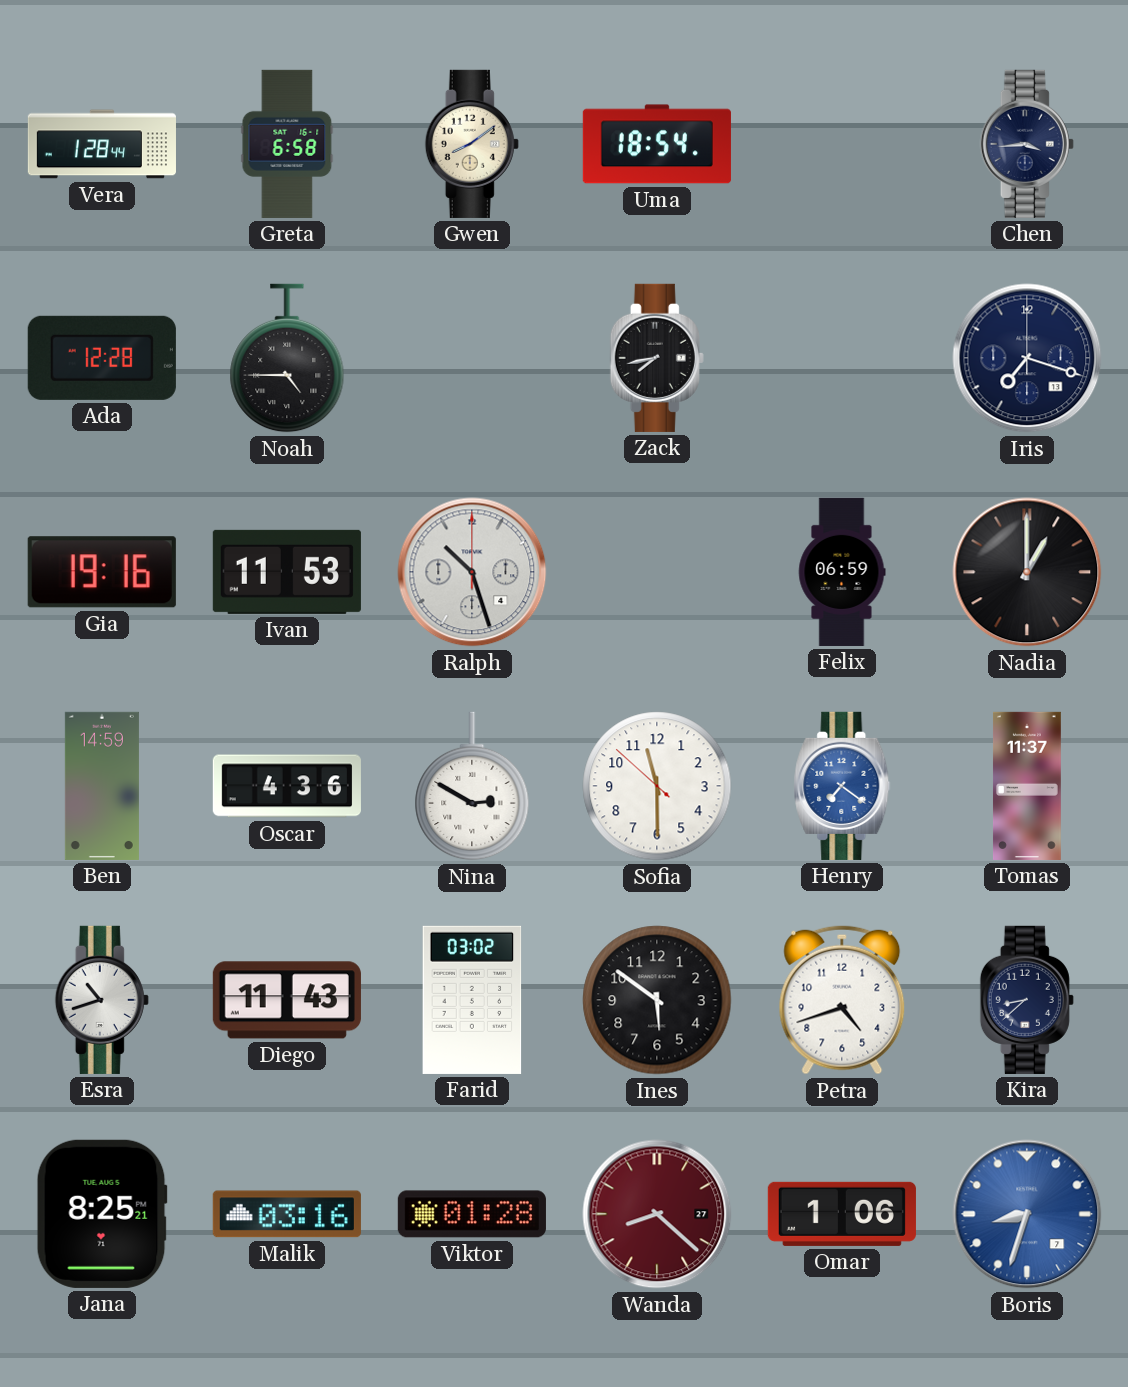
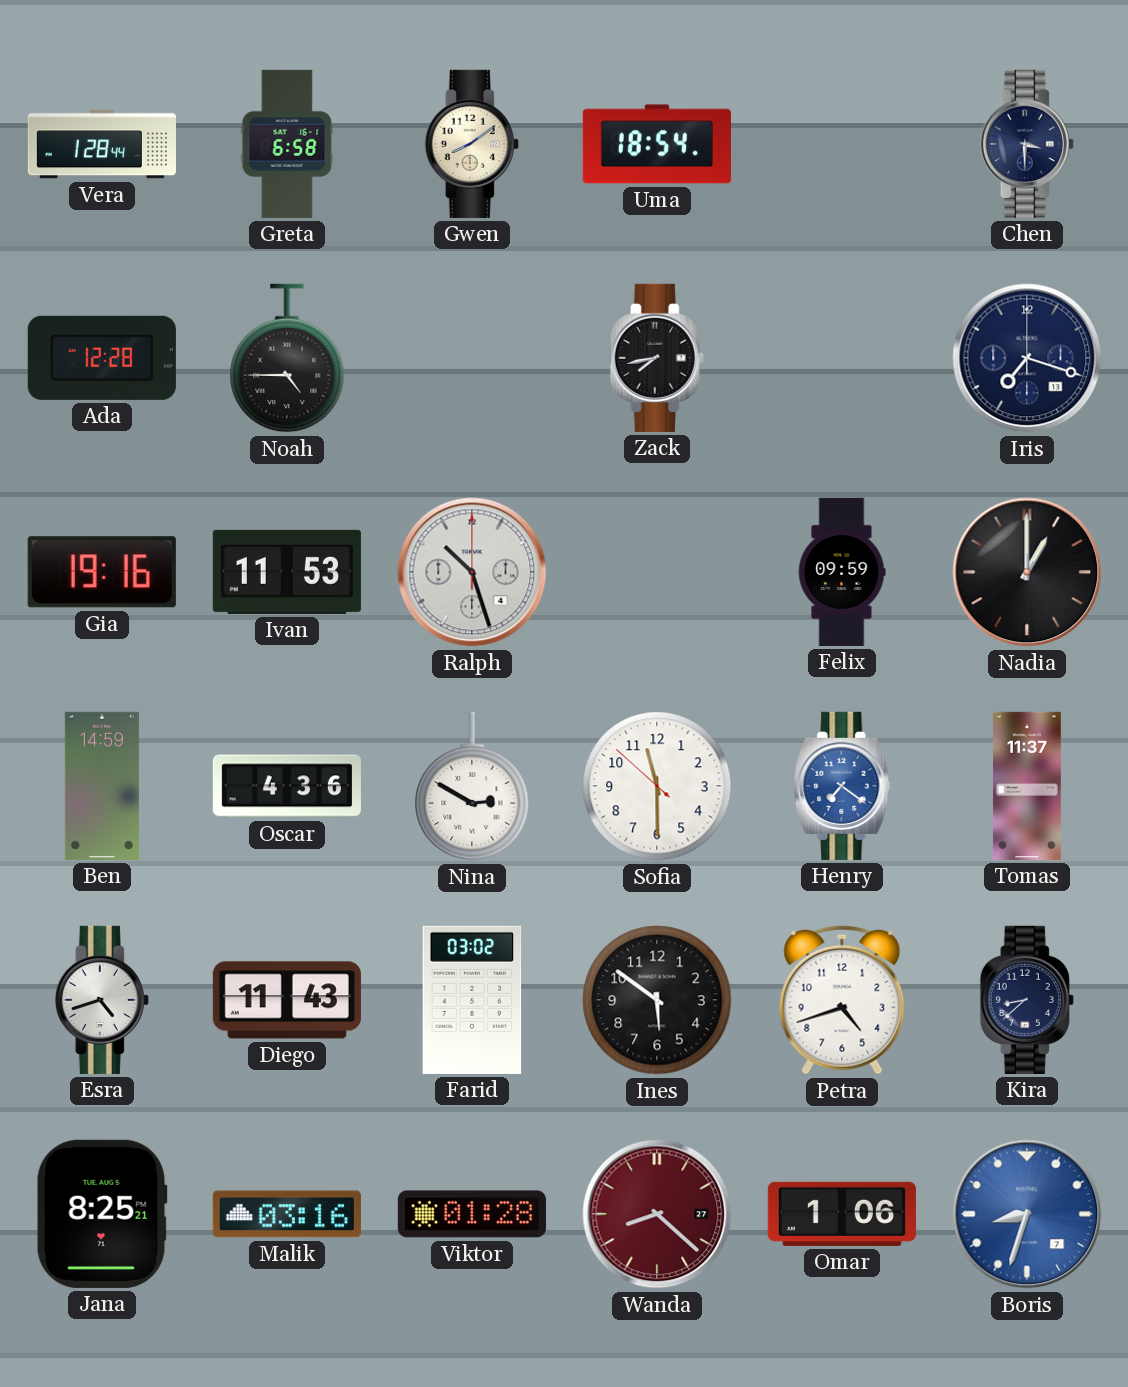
Chen: 3:44 -> 3:30 (1027, 144)
Felix: 06:59 -> 09:59 (842, 572)
Esra: 10:42 -> 4:42 (102, 1000)
